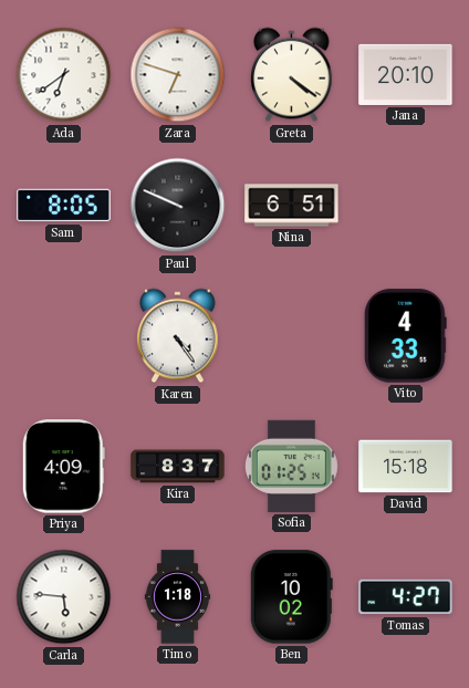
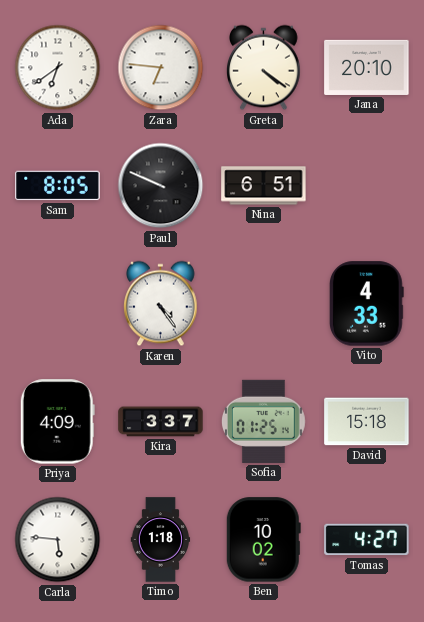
Zara: 6:48 -> 6:46 (161, 68)
Kira: 8:37 -> 3:37 (161, 422)
